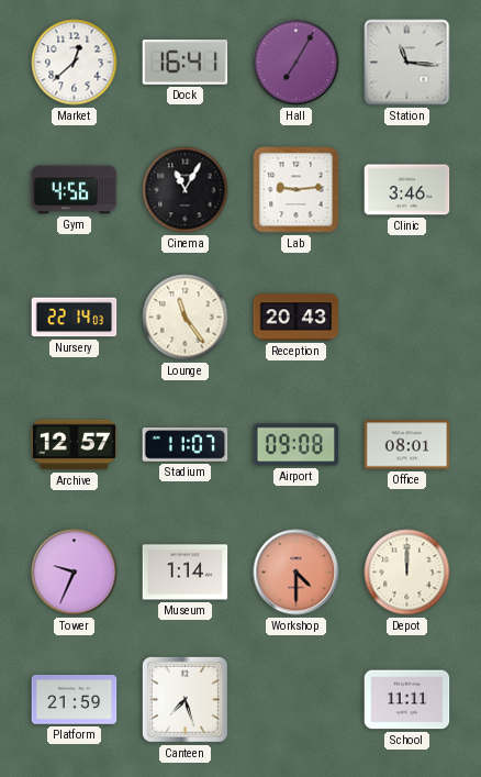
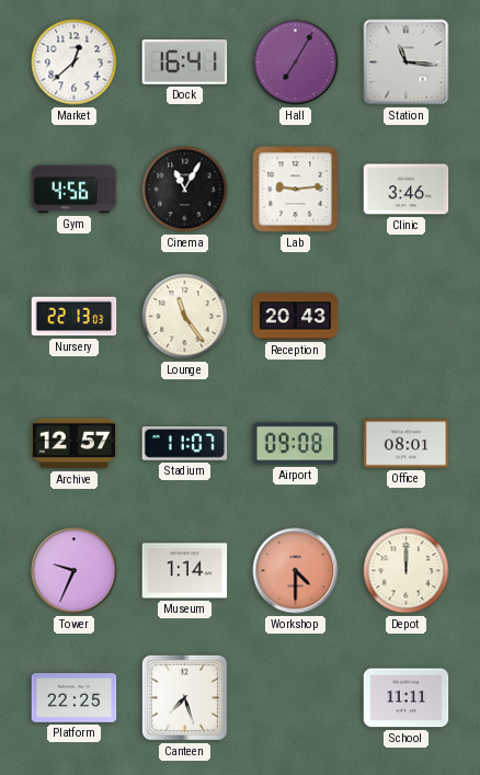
Nursery: 22:14 -> 22:13 (75, 317)
Platform: 21:59 -> 22:25 (75, 698)
